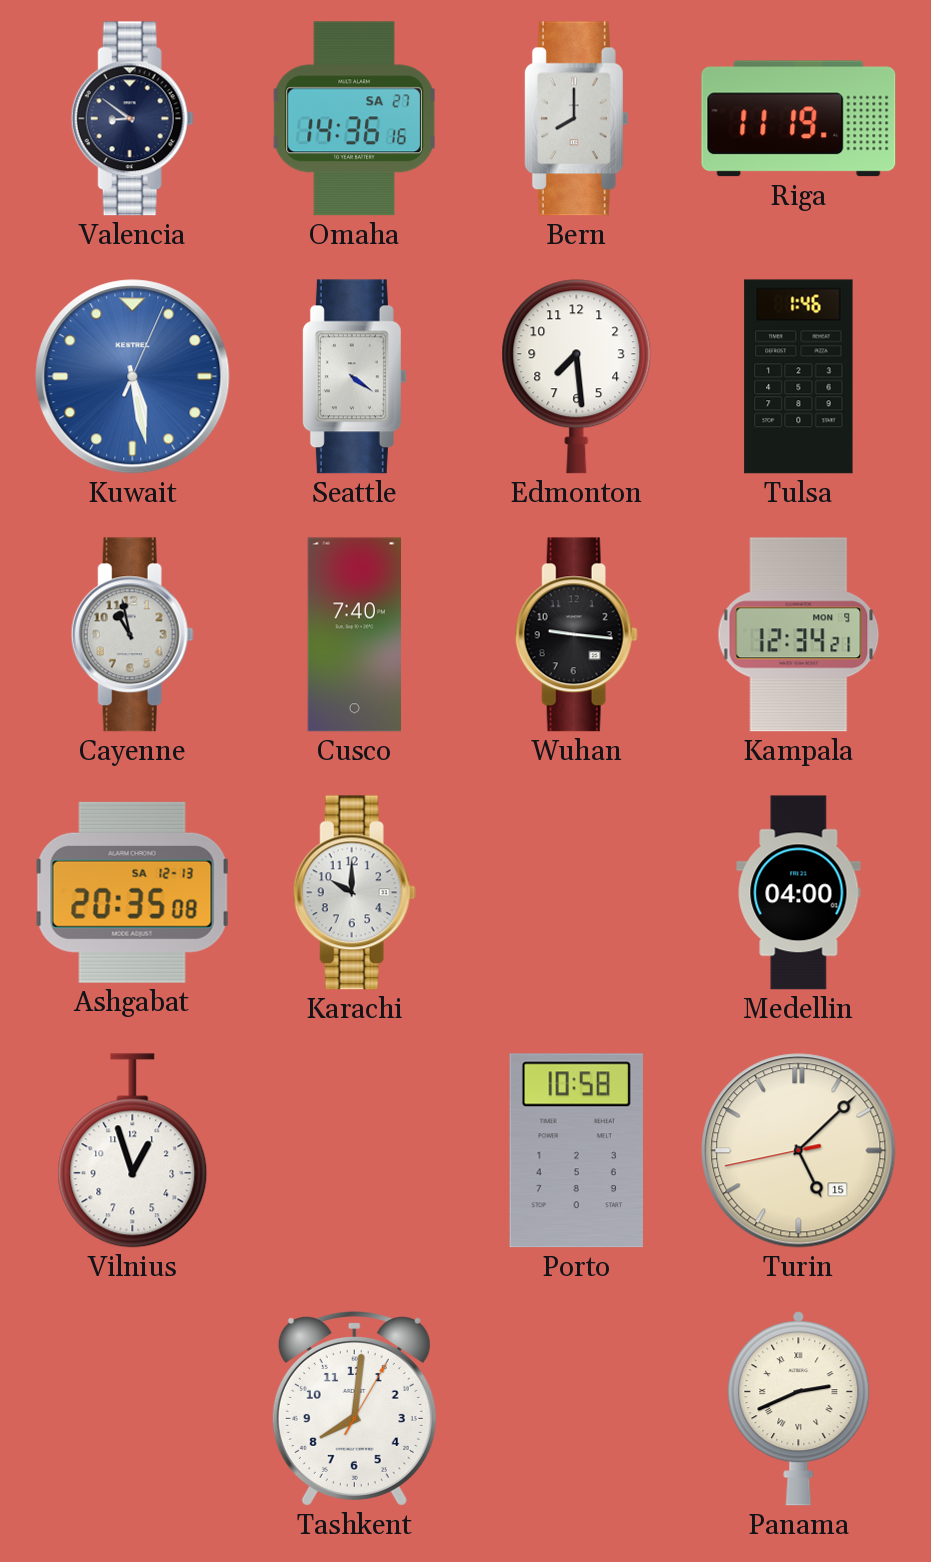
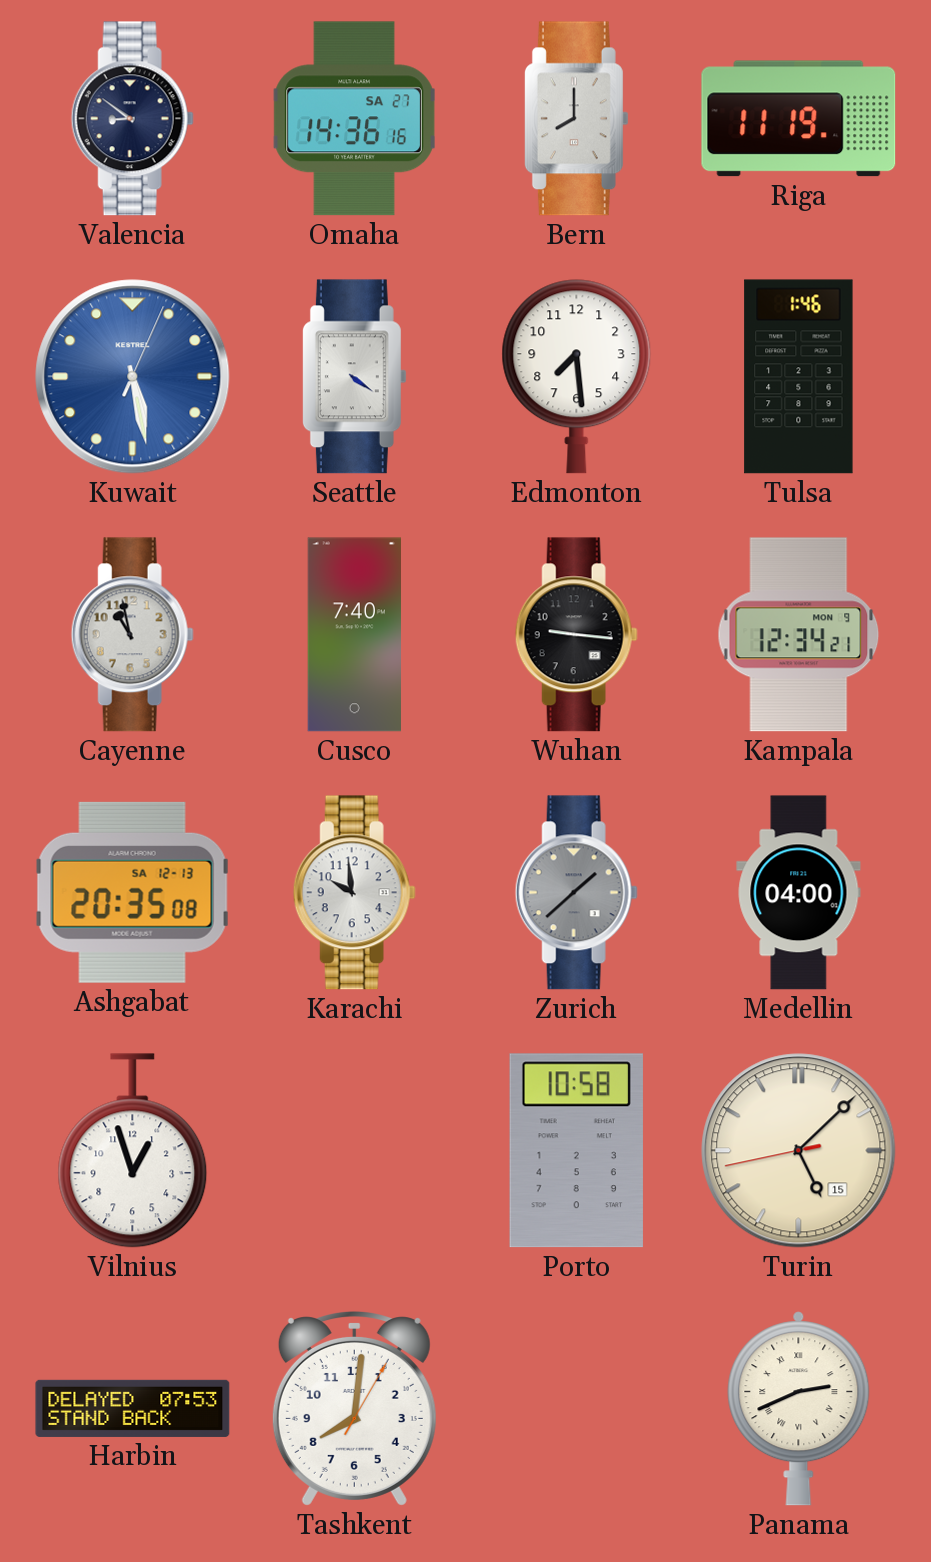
Karachi: 10:00 -> 9:59 (354, 893)
Zurich: none -> 1:38 (576, 893)
Harbin: none -> 07:53 (133, 1408)
